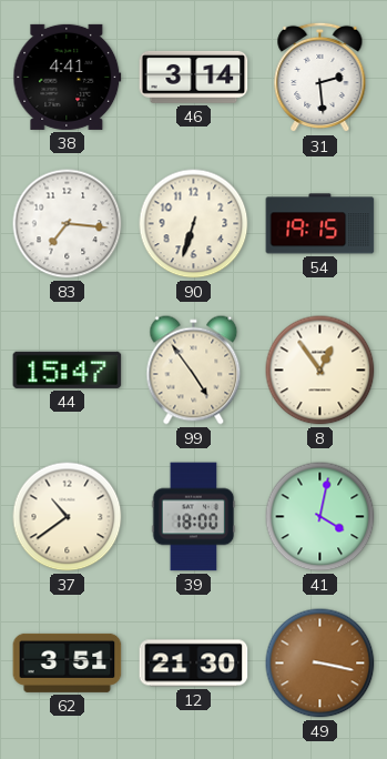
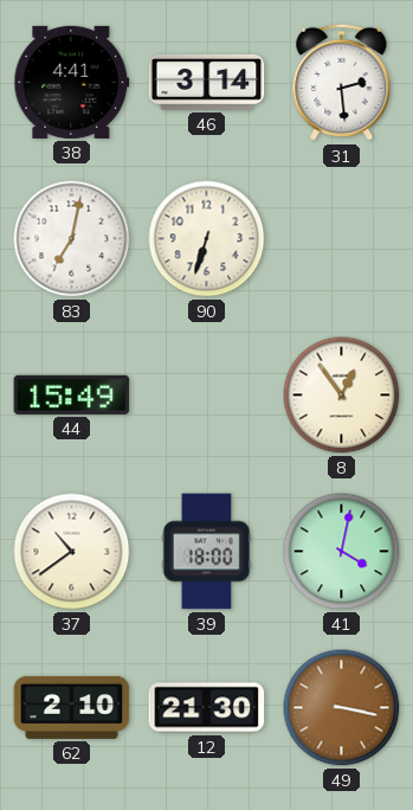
83: 7:16 -> 7:02 (72, 239)
54: 19:15 -> none (320, 224)
44: 15:47 -> 15:49 (72, 394)
99: 4:54 -> none (194, 371)
62: 3:51 -> 2:10 (72, 707)
